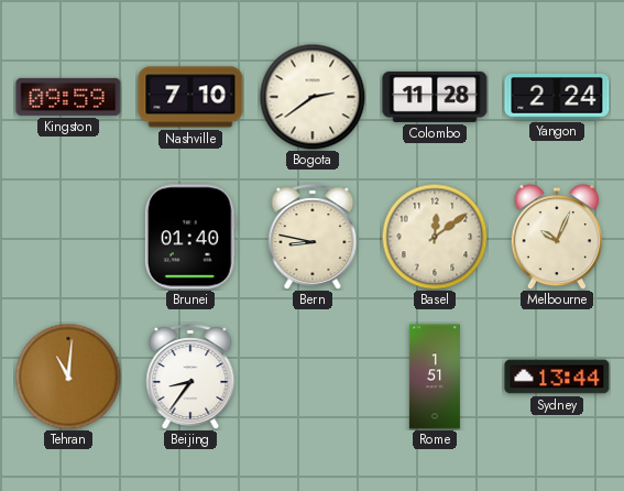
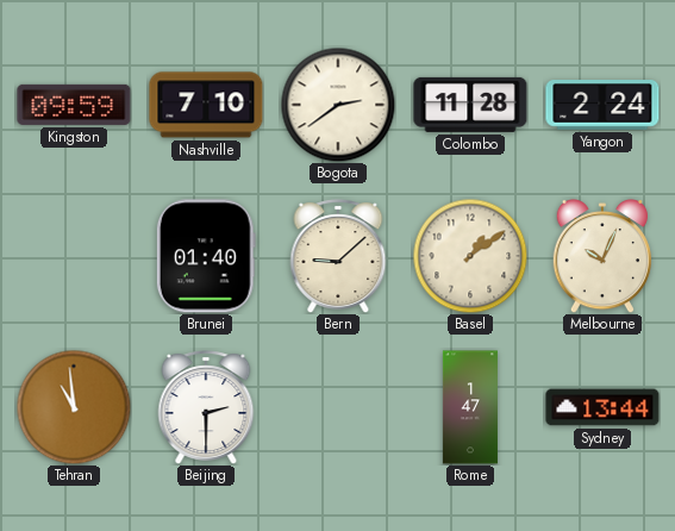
Bern: 8:47 -> 9:08 (338, 256)
Basel: 12:09 -> 1:09 (470, 256)
Tehran: 11:01 -> 10:59 (74, 407)
Beijing: 8:36 -> 2:30 (206, 407)
Rome: 1:51 -> 1:47 (470, 407)
